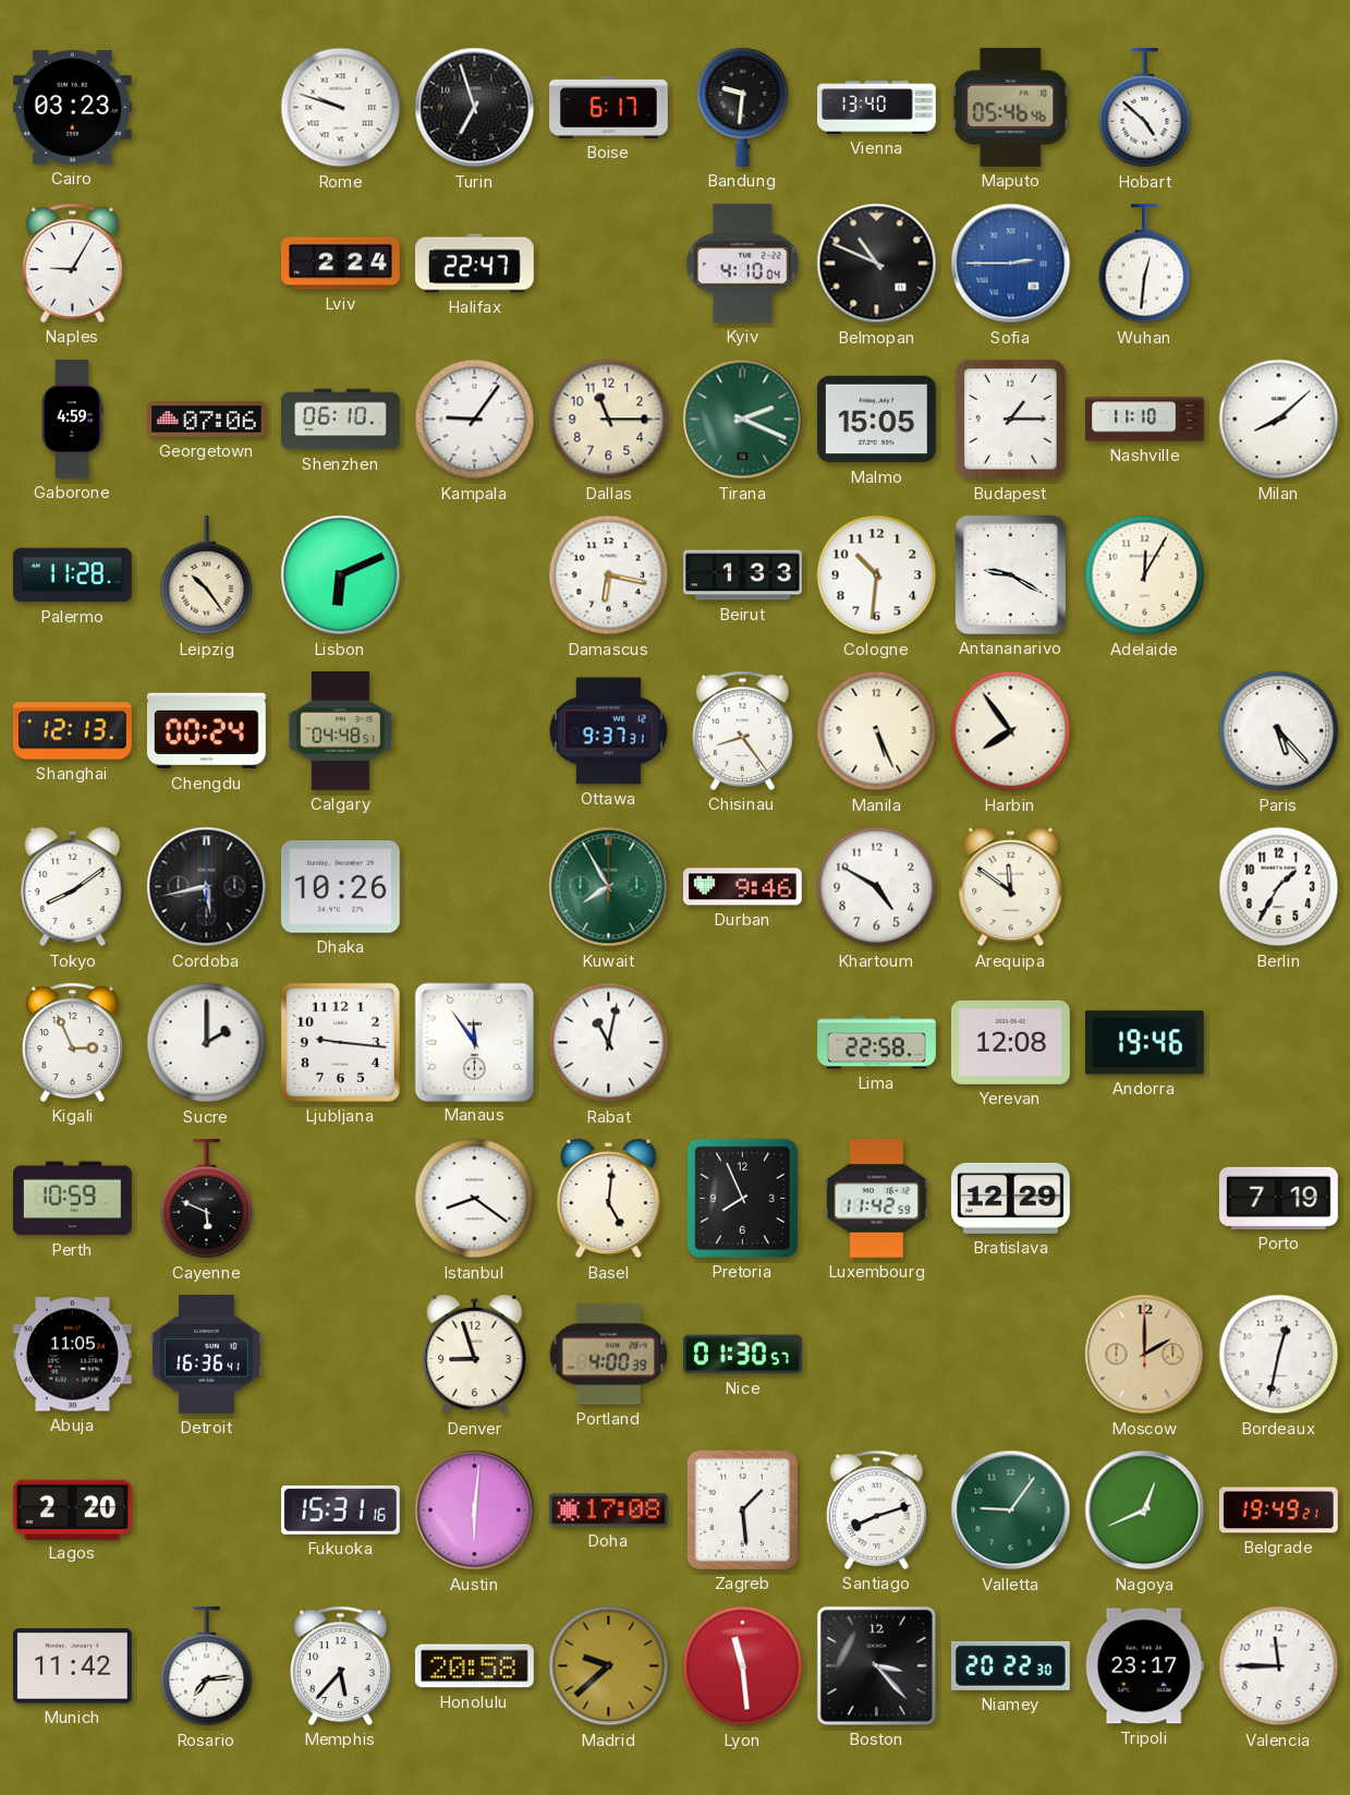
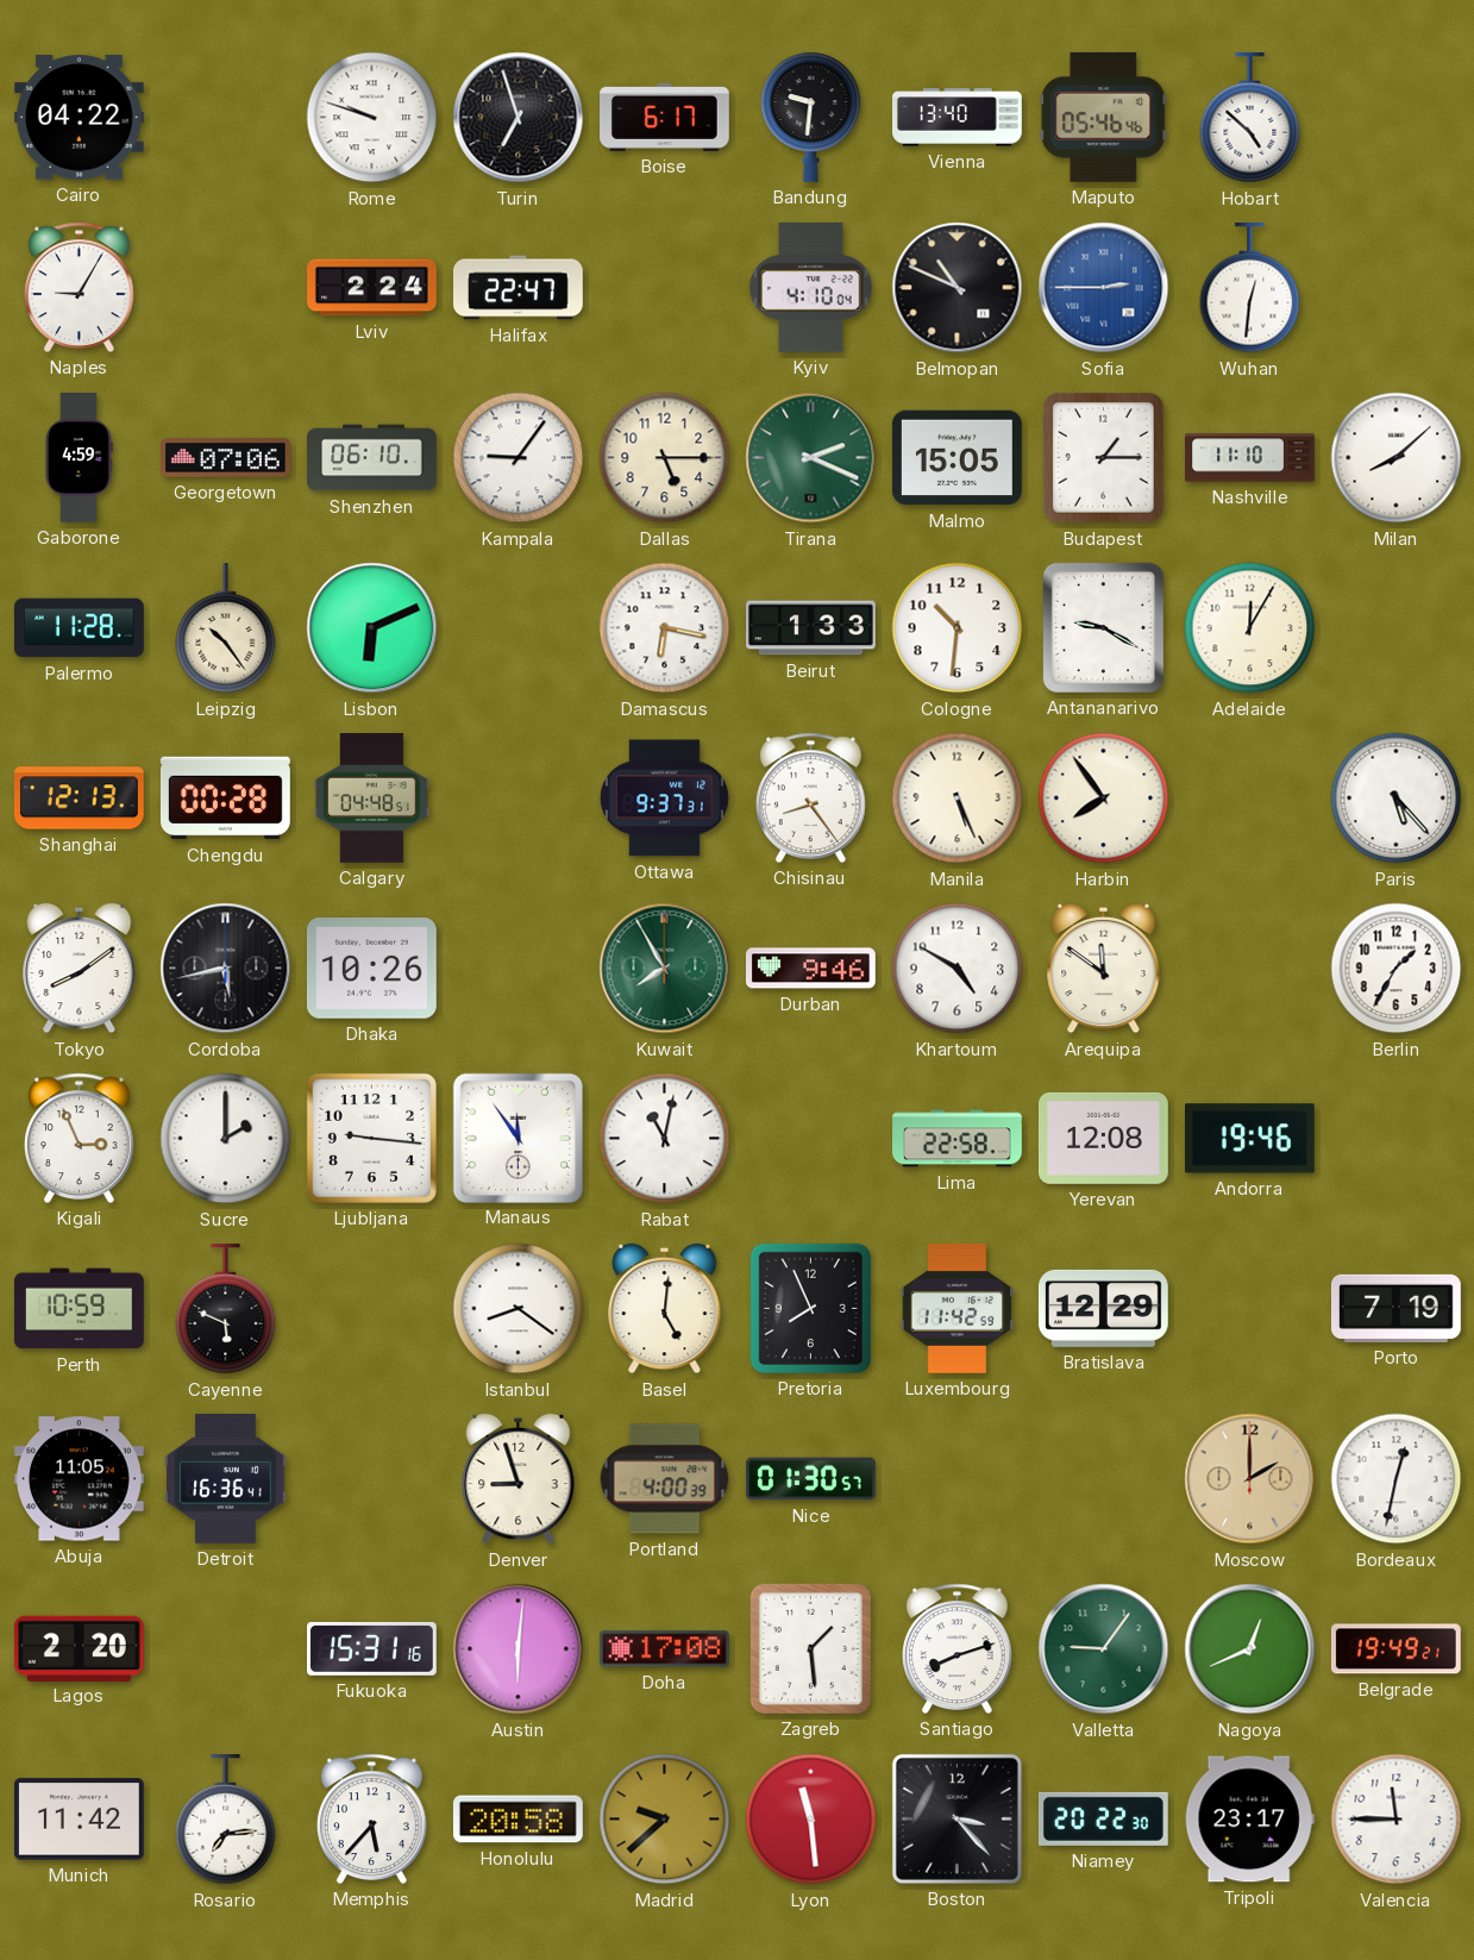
Cairo: 03:23 -> 04:22 (79, 118)
Dallas: 11:15 -> 5:15 (665, 458)
Chengdu: 00:24 -> 00:28 (226, 799)
